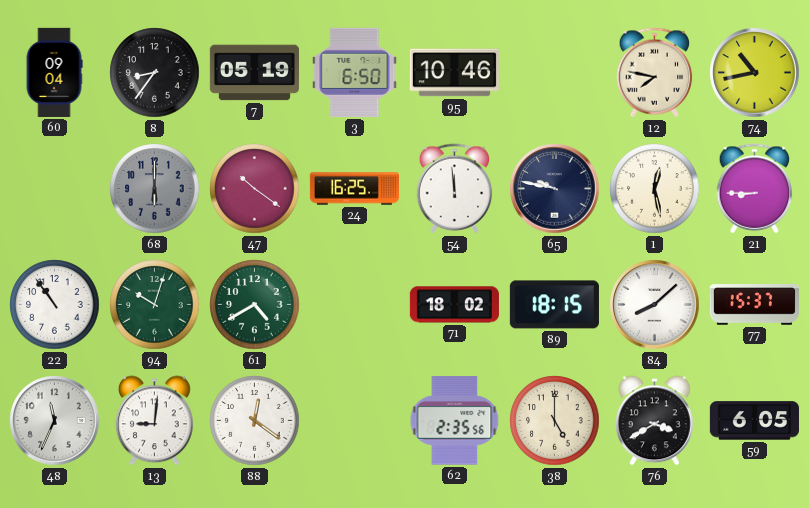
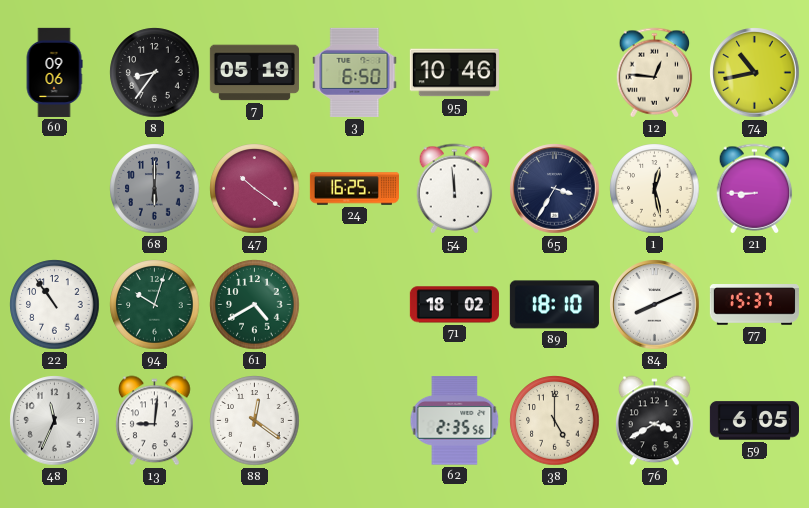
60: 09:04 -> 09:06 (54, 72)
12: 7:47 -> 12:46 (655, 73)
65: 9:47 -> 3:35 (555, 189)
89: 18:15 -> 18:10 (554, 305)
84: 8:08 -> 8:11 (655, 305)
